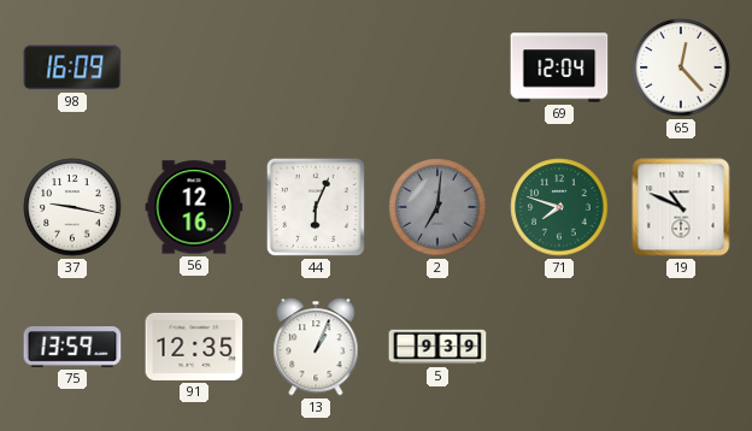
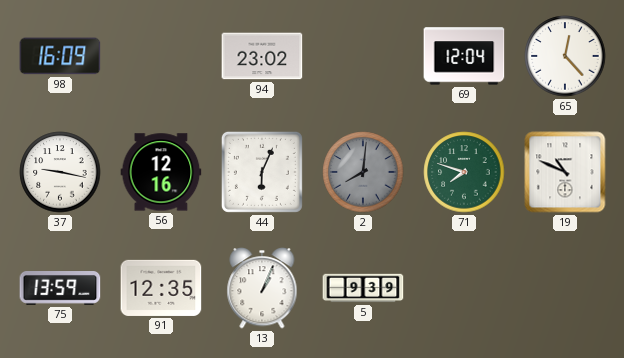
94: none -> 23:02 (262, 56)
2: 7:01 -> 8:01 (363, 172)
